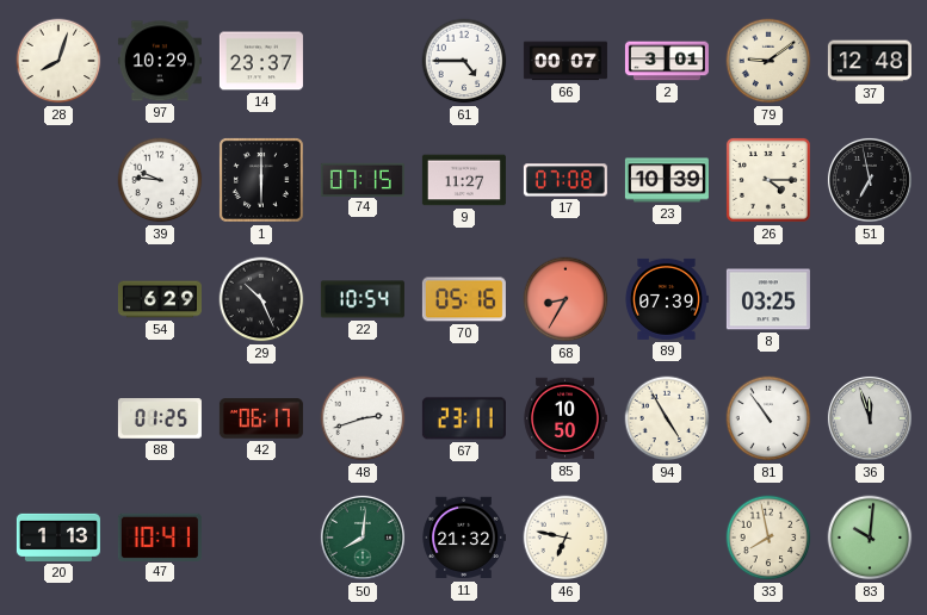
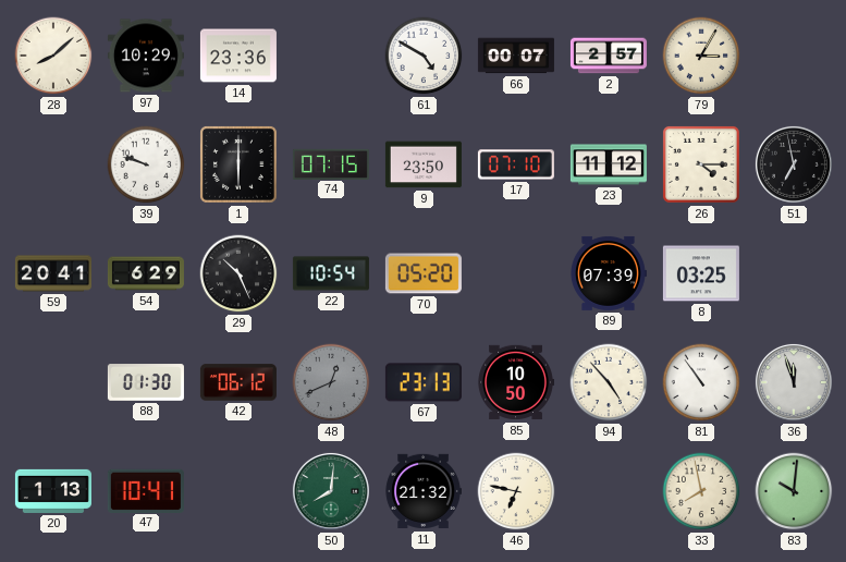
28: 8:03 -> 8:08 (53, 56)
14: 23:37 -> 23:36 (238, 56)
61: 4:45 -> 4:50 (424, 56)
2: 3:01 -> 2:57 (609, 56)
79: 9:09 -> 3:05 (701, 56)
37: 12:48 -> none (870, 61)
39: 9:46 -> 9:48 (146, 164)
9: 11:27 -> 23:50 (424, 164)
17: 07:08 -> 07:10 (516, 164)
23: 10:39 -> 11:12 (609, 164)
59: none -> 20:41 (53, 273)
70: 05:16 -> 05:20 (424, 273)
68: 8:35 -> none (566, 299)
88: 01:25 -> 01:30 (146, 382)
42: 06:17 -> 06:12 (238, 382)
48: 2:42 -> 12:41 (331, 382)
48 dial: white -> grey (331, 382)
67: 23:11 -> 23:13 (424, 382)
94: 4:55 -> 4:53 (609, 382)
